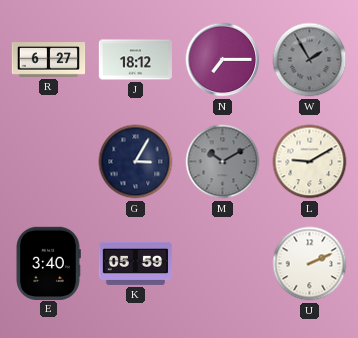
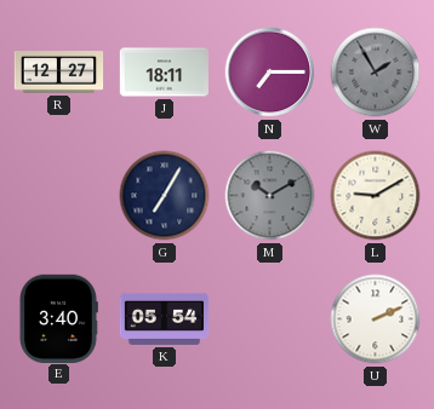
R: 6:27 -> 12:27 (59, 73)
J: 18:12 -> 18:11 (164, 73)
G: 3:05 -> 7:05 (165, 196)
K: 05:59 -> 05:54 (165, 318)
